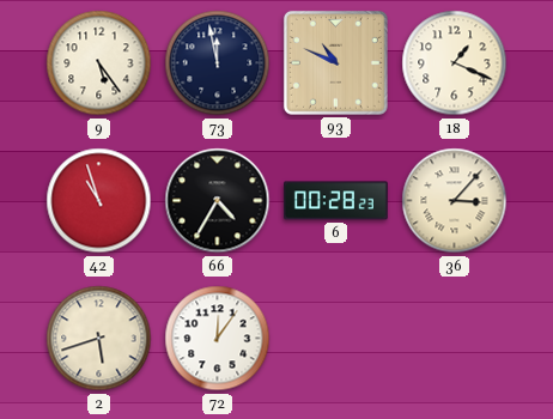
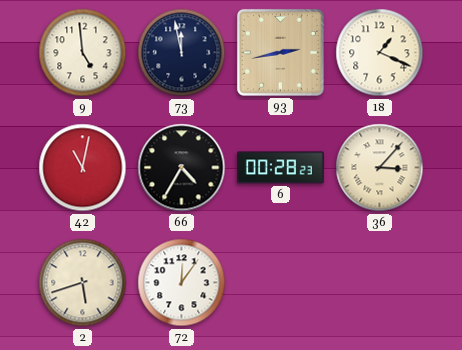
9: 5:24 -> 4:59 (83, 53)
93: 10:49 -> 2:43 (280, 52)
42: 10:57 -> 11:02 (83, 168)
